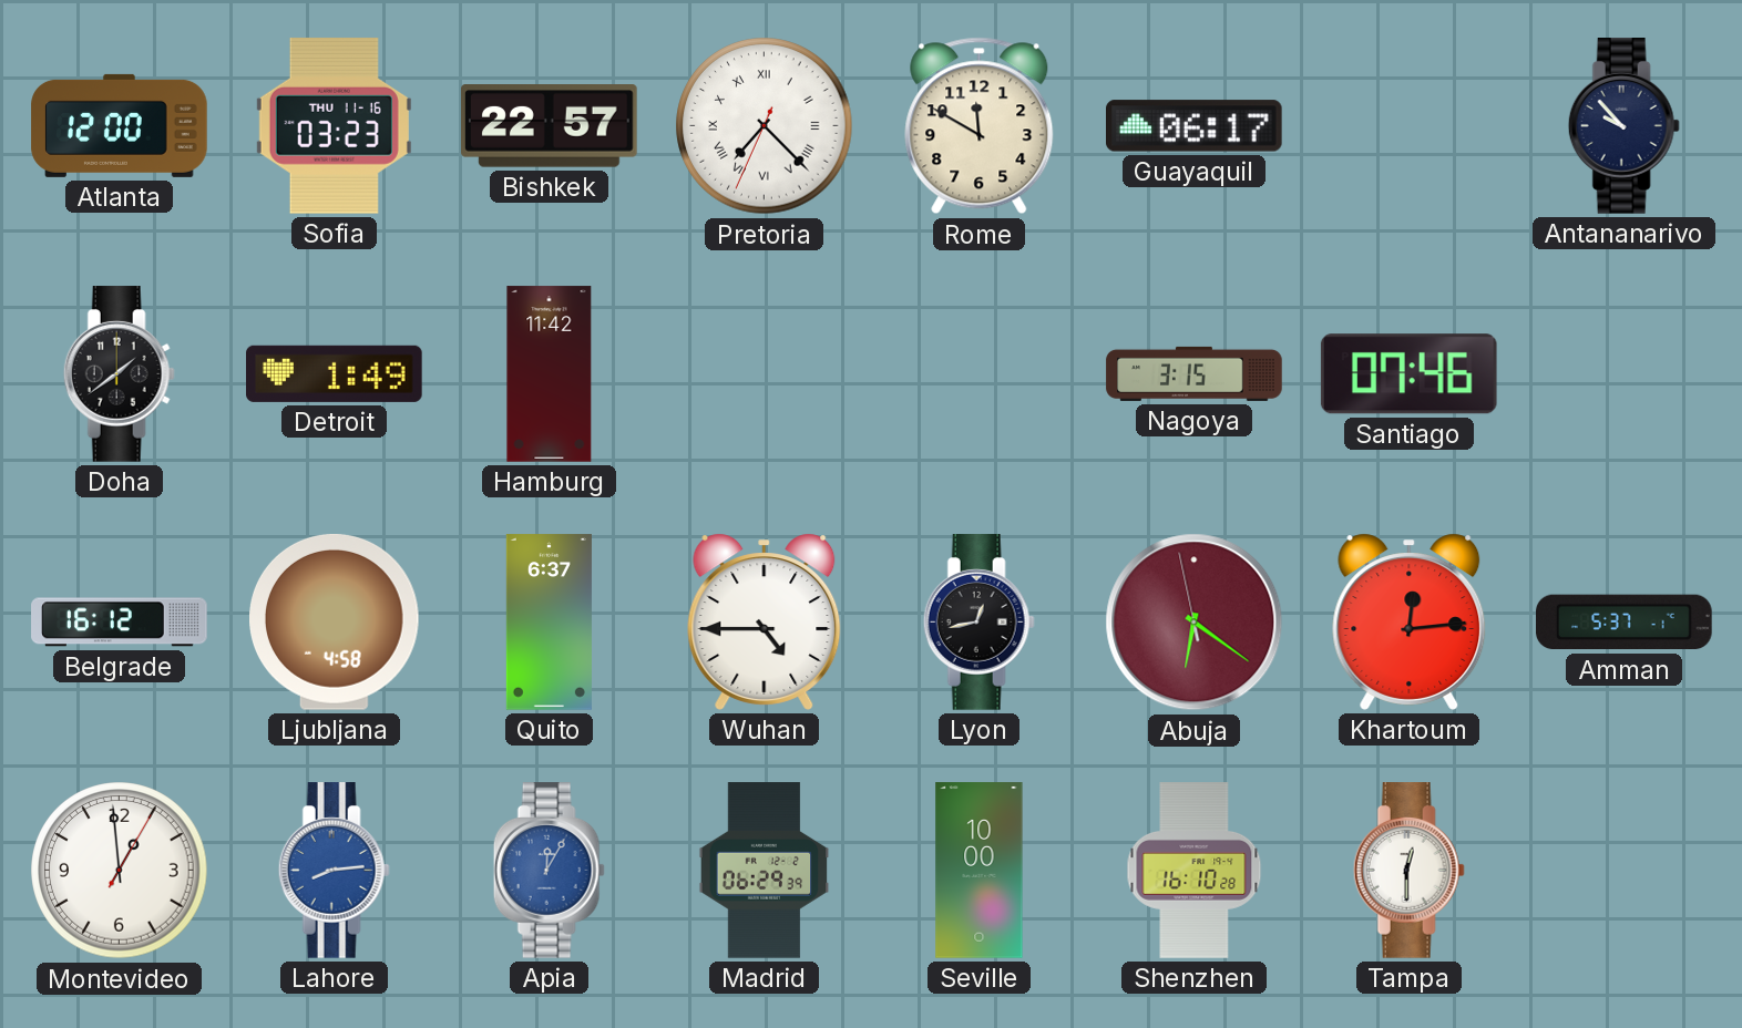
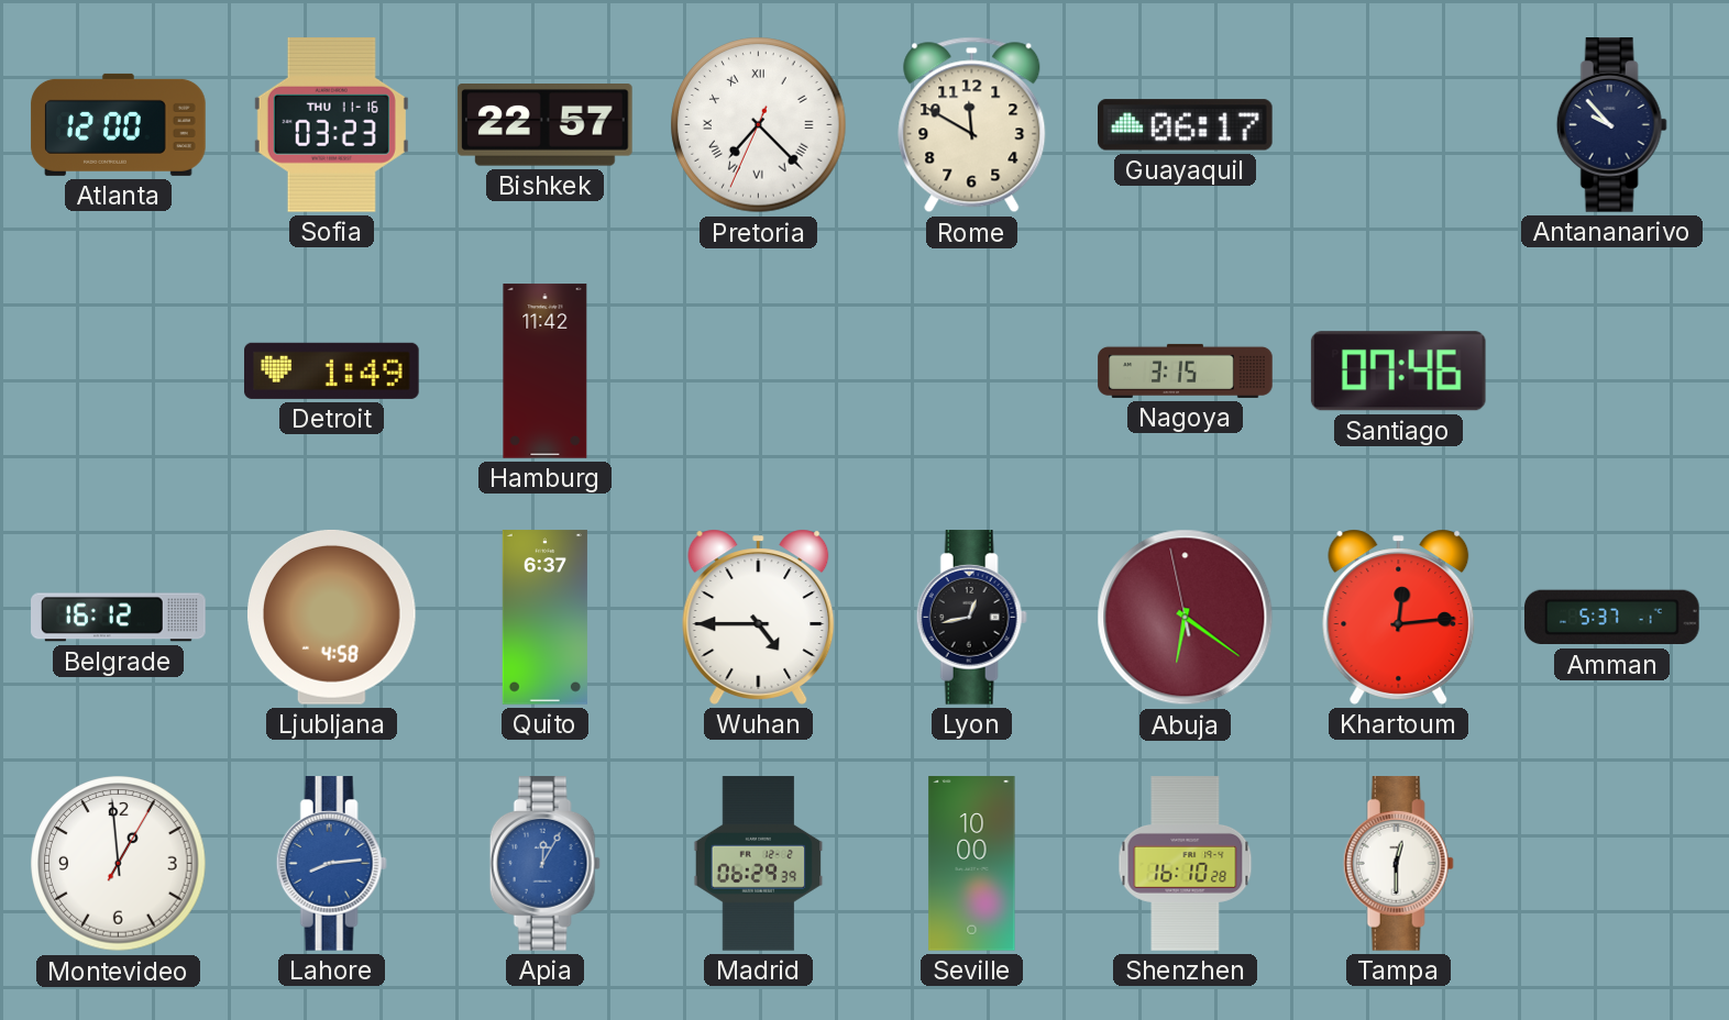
Doha: 1:39 -> none (119, 374)
